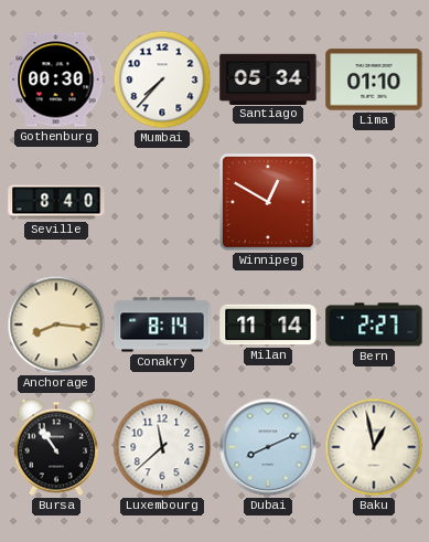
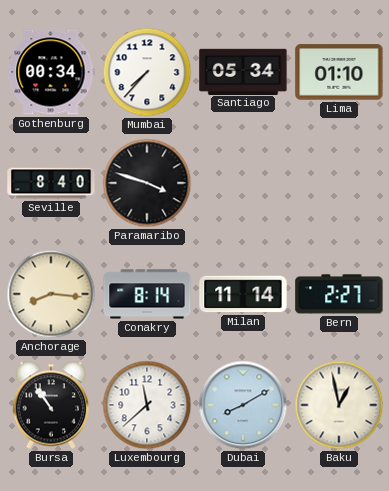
Gothenburg: 00:30 -> 00:34 (51, 72)
Paramaribo: none -> 3:48 (147, 183)
Winnipeg: 12:50 -> none (269, 203)
Dubai: 8:11 -> 8:10 (243, 405)
